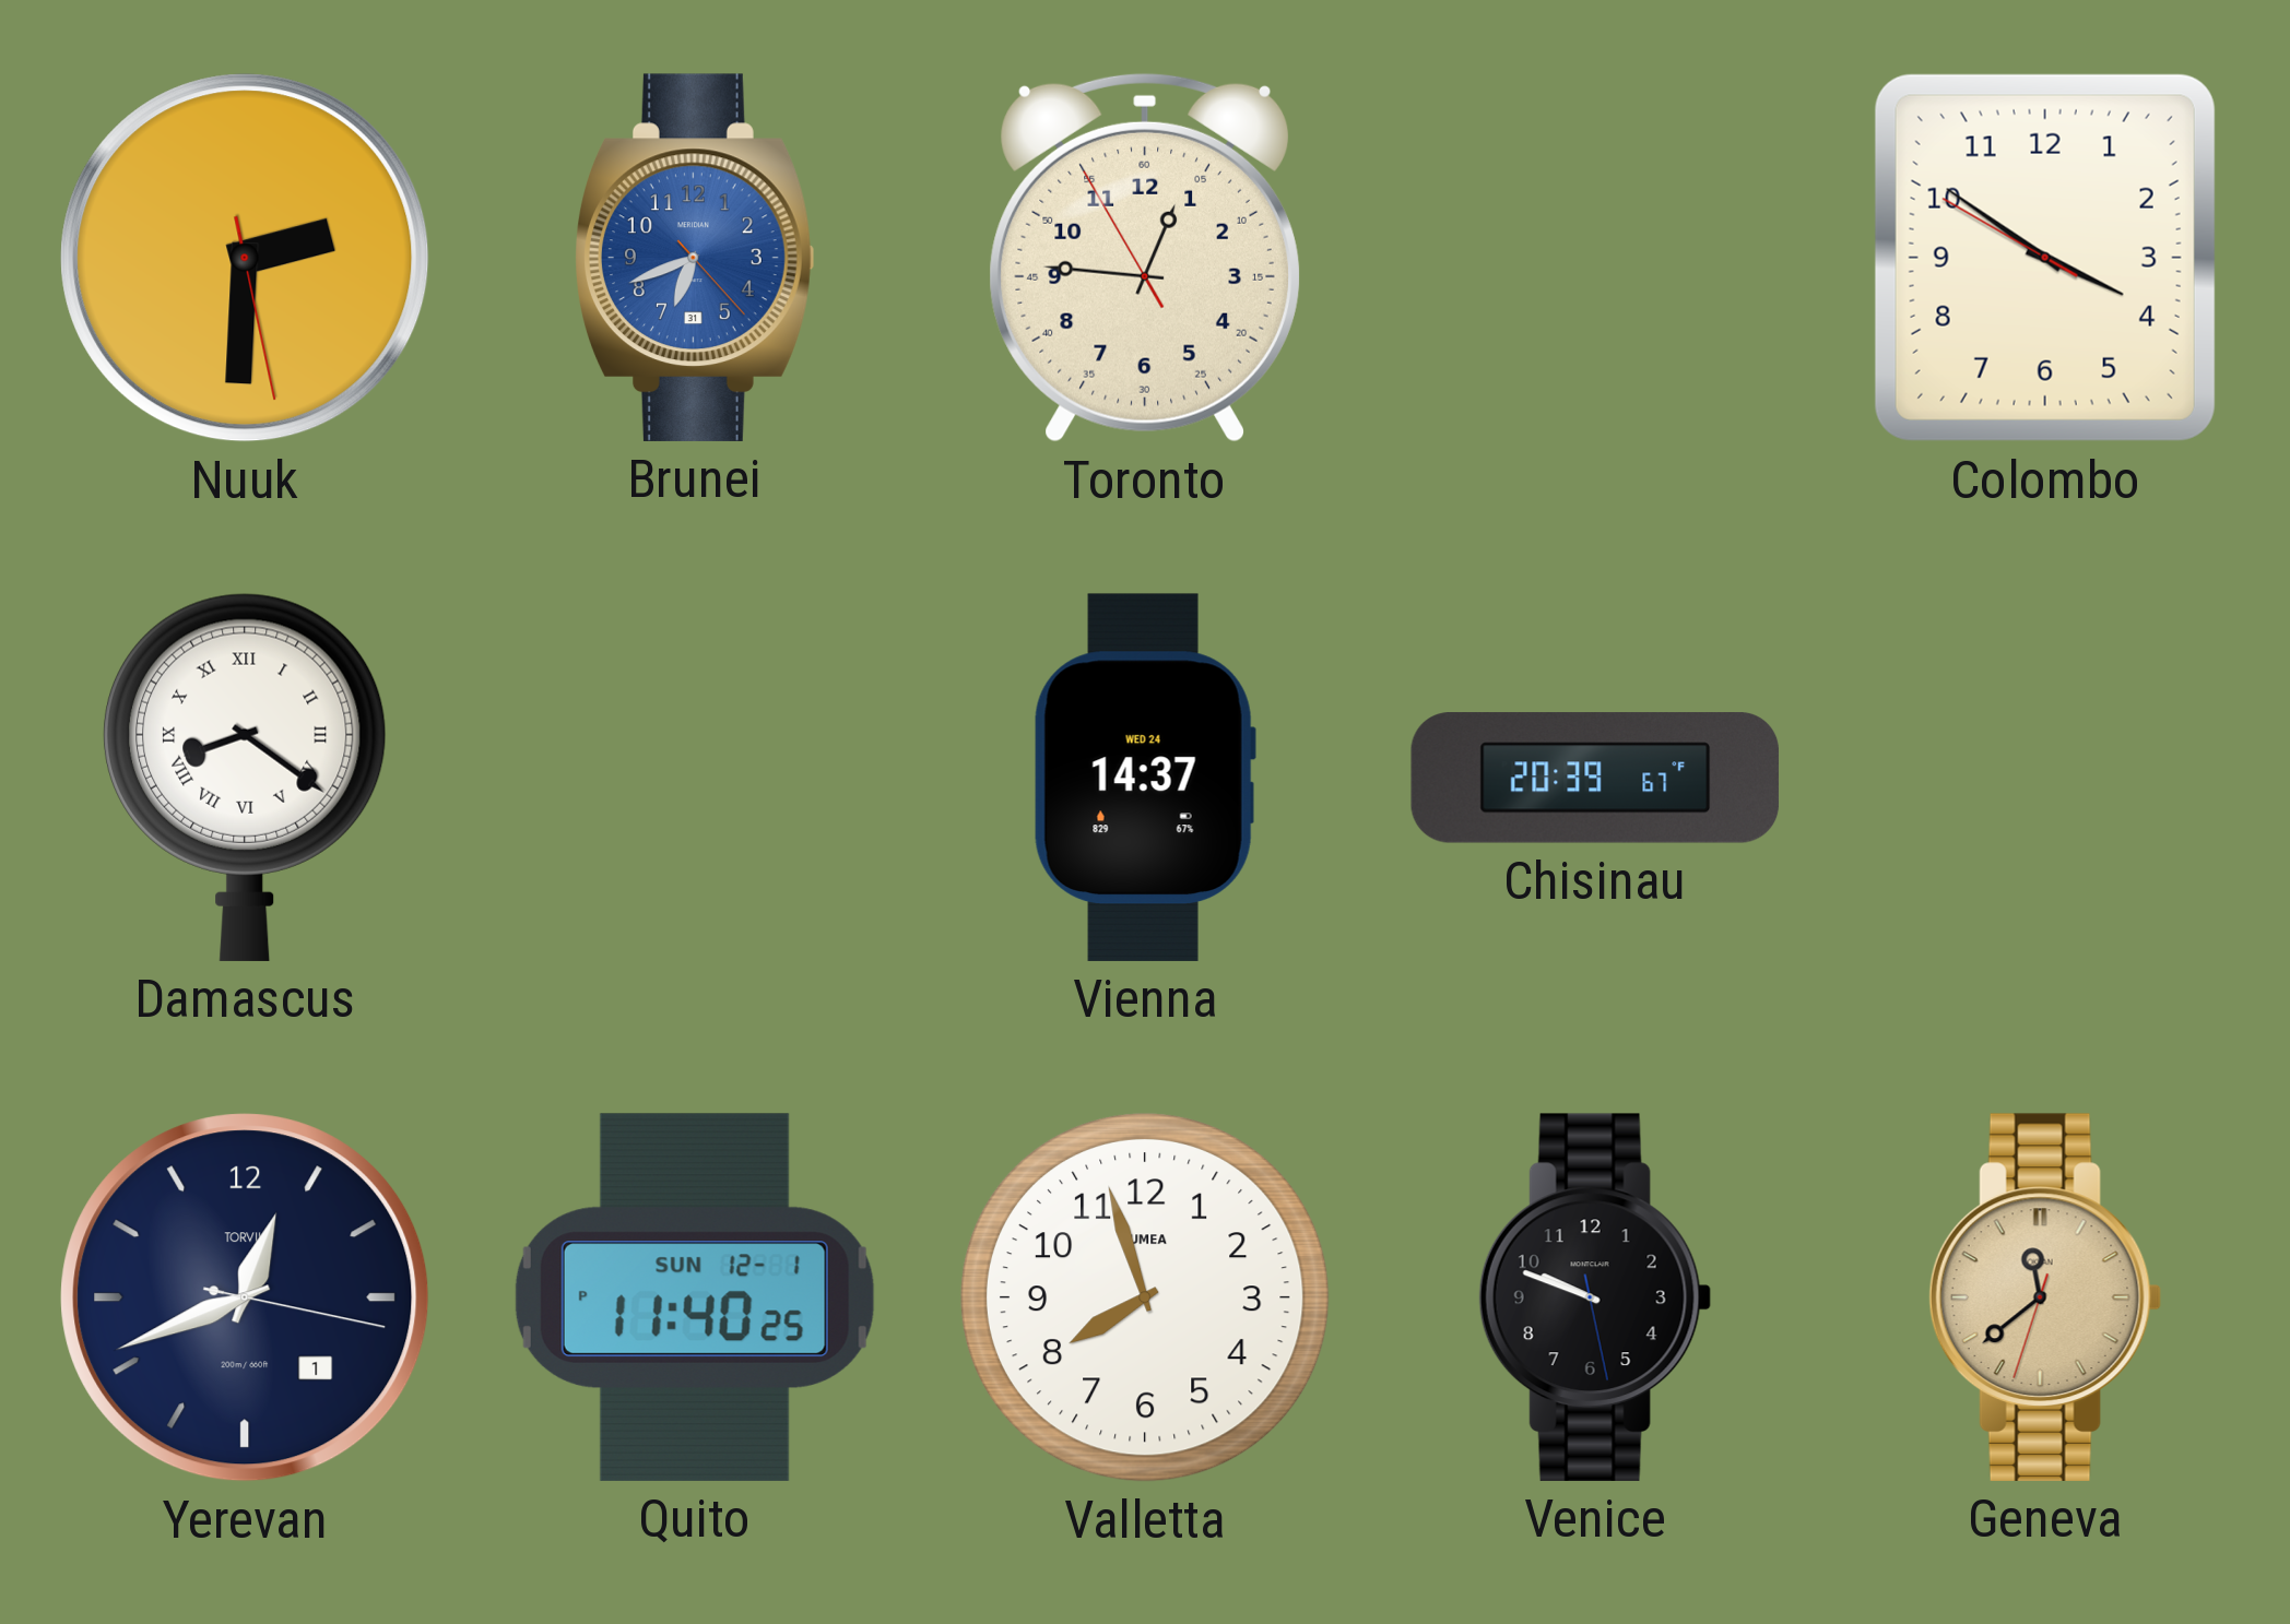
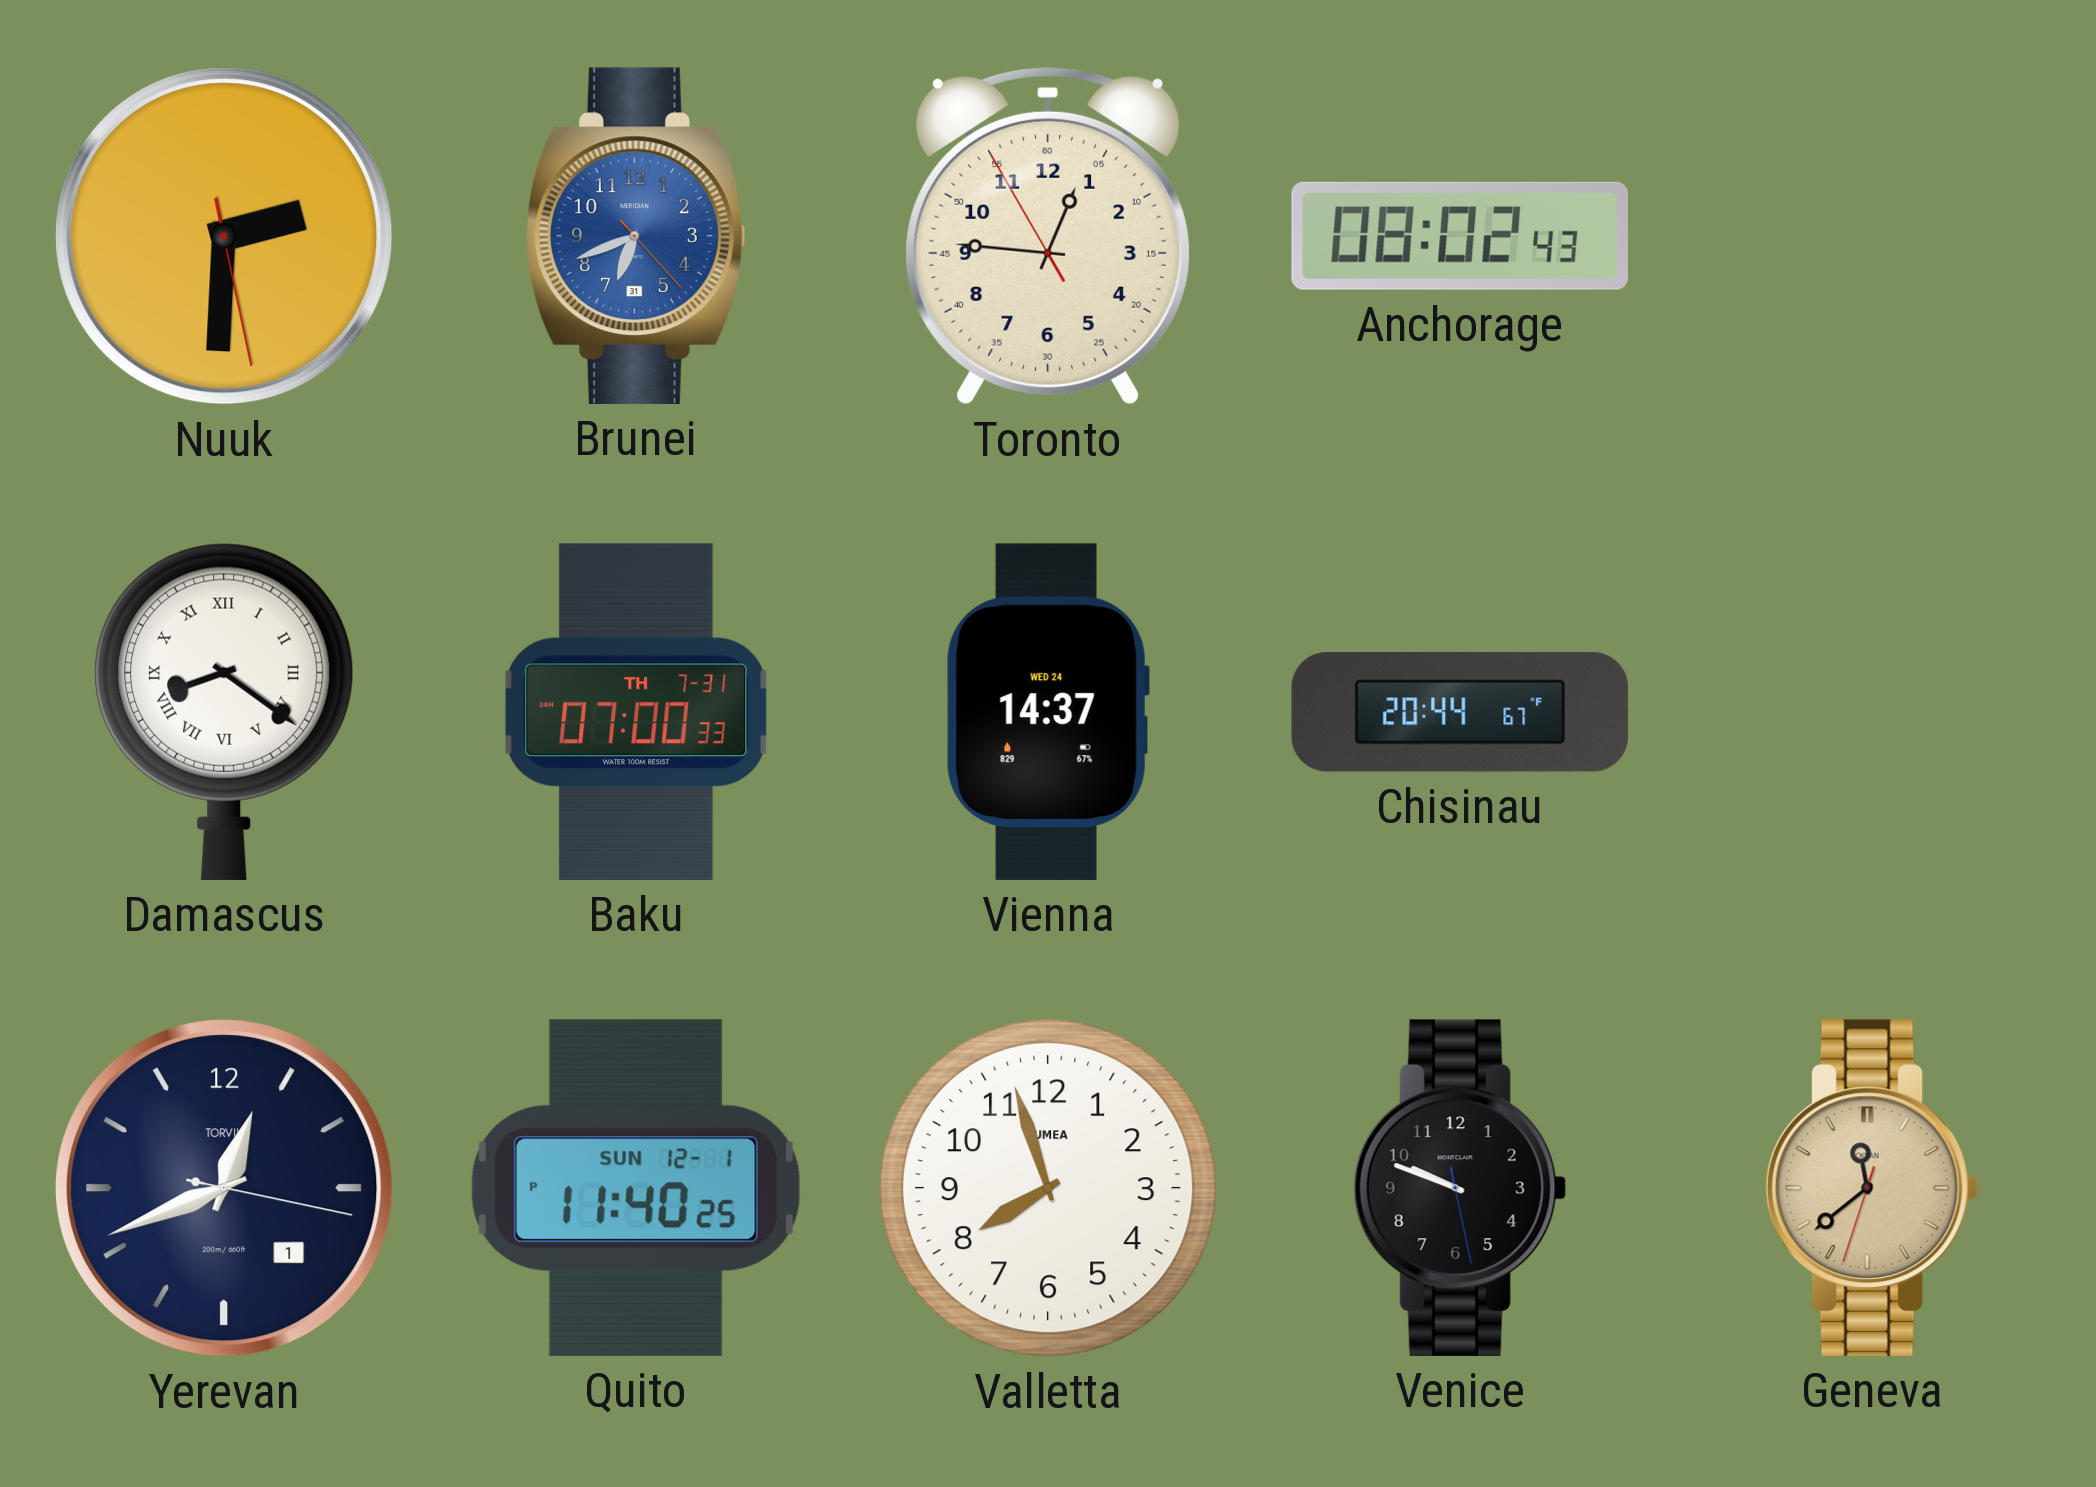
Anchorage: none -> 08:02 (1460, 236)
Colombo: 3:50 -> none (2045, 258)
Baku: none -> 07:00 (636, 712)
Chisinau: 20:39 -> 20:44 (1460, 712)
